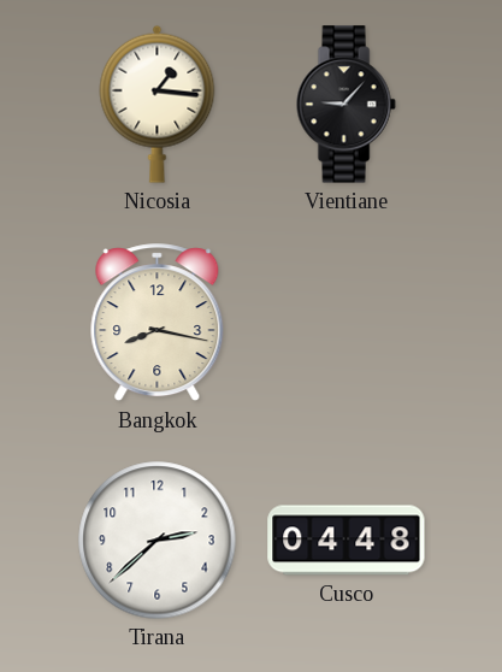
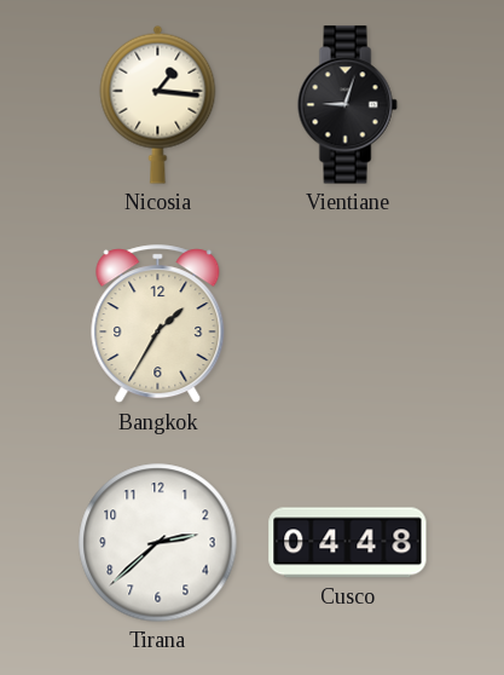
Vientiane: 9:07 -> 9:03 (347, 105)
Bangkok: 8:17 -> 1:35 (158, 324)
